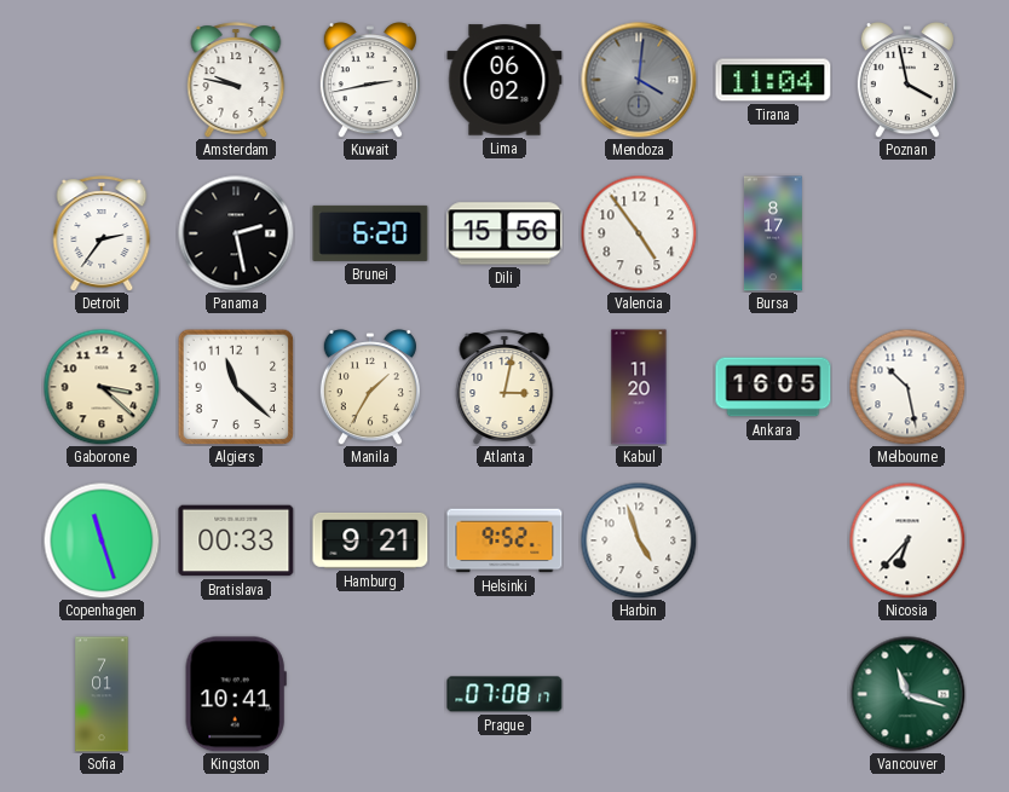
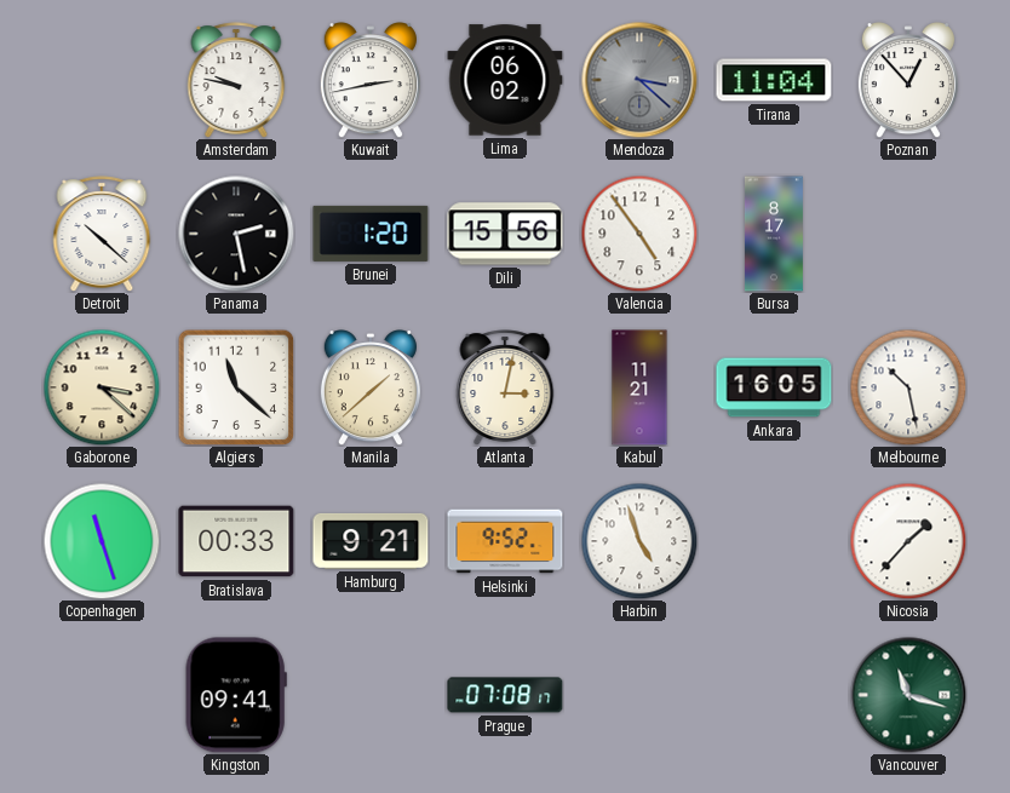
Mendoza: 4:01 -> 3:22 (639, 80)
Poznan: 3:58 -> 12:53 (908, 80)
Detroit: 2:36 -> 10:22 (102, 234)
Brunei: 6:20 -> 1:20 (371, 234)
Manila: 1:35 -> 1:38 (371, 387)
Kabul: 11:20 -> 11:21 (639, 387)
Nicosia: 6:37 -> 1:37 (908, 541)
Sofia: 7:01 -> none (102, 694)
Kingston: 10:41 -> 09:41 (236, 695)
